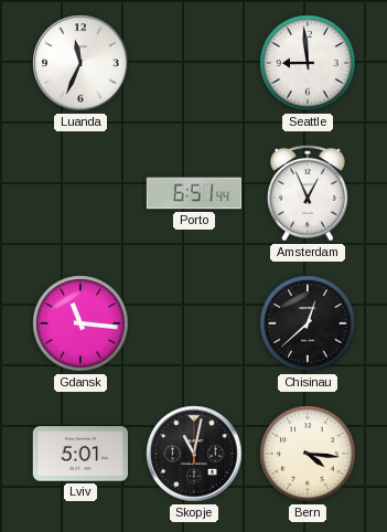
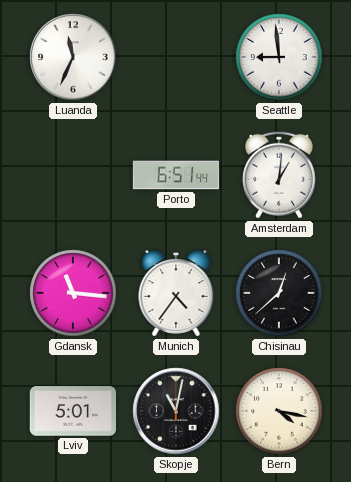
Amsterdam: 12:56 -> 1:01 (279, 175)
Munich: none -> 4:36 (176, 294)
Bern: 4:16 -> 4:17 (279, 411)
